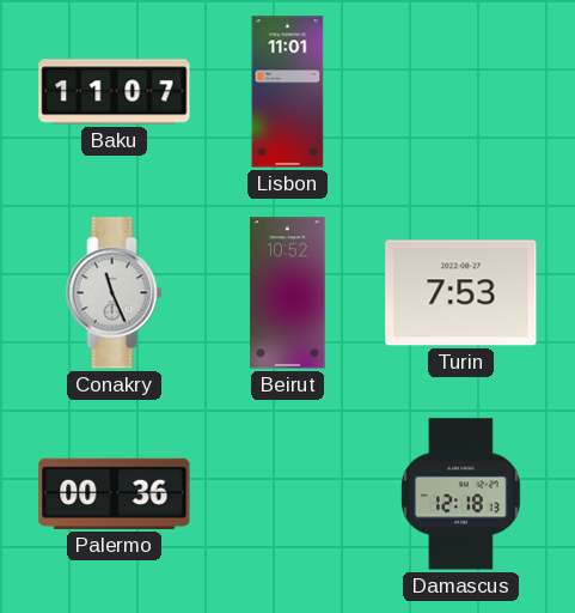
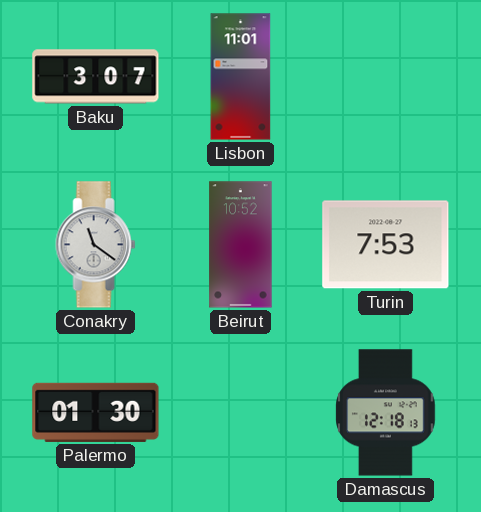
Baku: 11:07 -> 3:07 (96, 77)
Conakry: 11:26 -> 11:21 (96, 245)
Palermo: 00:36 -> 01:30 (96, 412)
